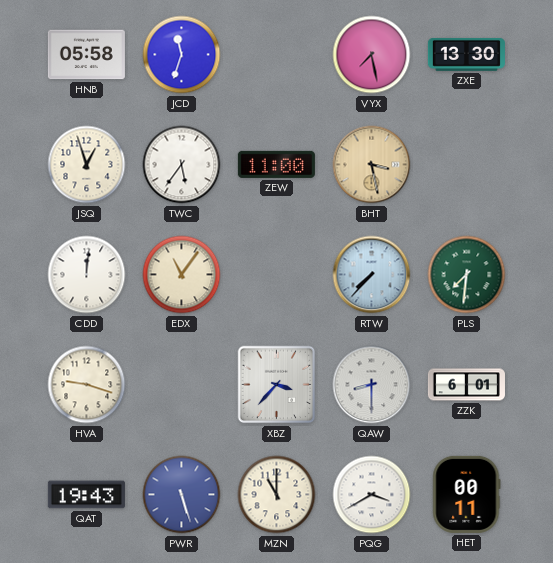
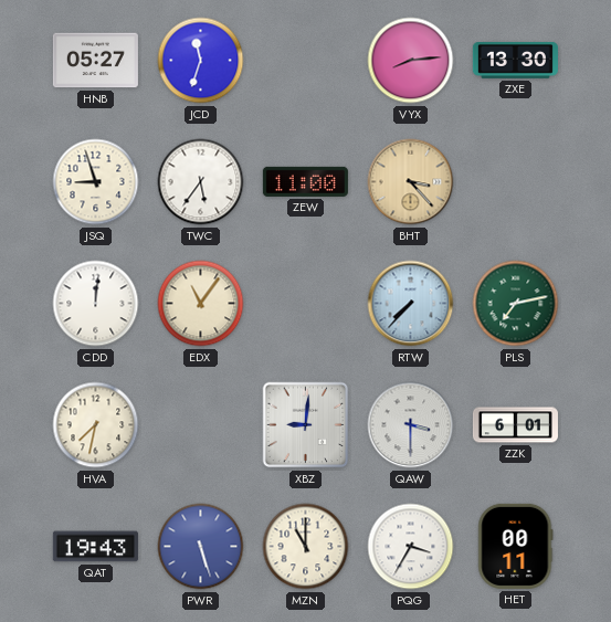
HNB: 05:58 -> 05:27 (95, 61)
VYX: 7:28 -> 8:14 (411, 61)
JSQ: 12:57 -> 8:57 (96, 182)
BHT: 3:28 -> 3:23 (411, 182)
PLS: 7:31 -> 7:13 (516, 304)
HVA: 9:18 -> 7:32 (96, 425)
XBZ: 3:37 -> 9:01 (306, 425)
QAW: 8:30 -> 3:30 (411, 425)
PQG: 3:40 -> 3:35 (411, 547)
